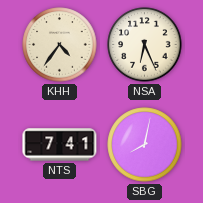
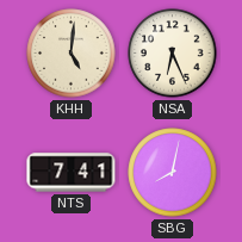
KHH: 4:36 -> 5:01 (72, 54)
